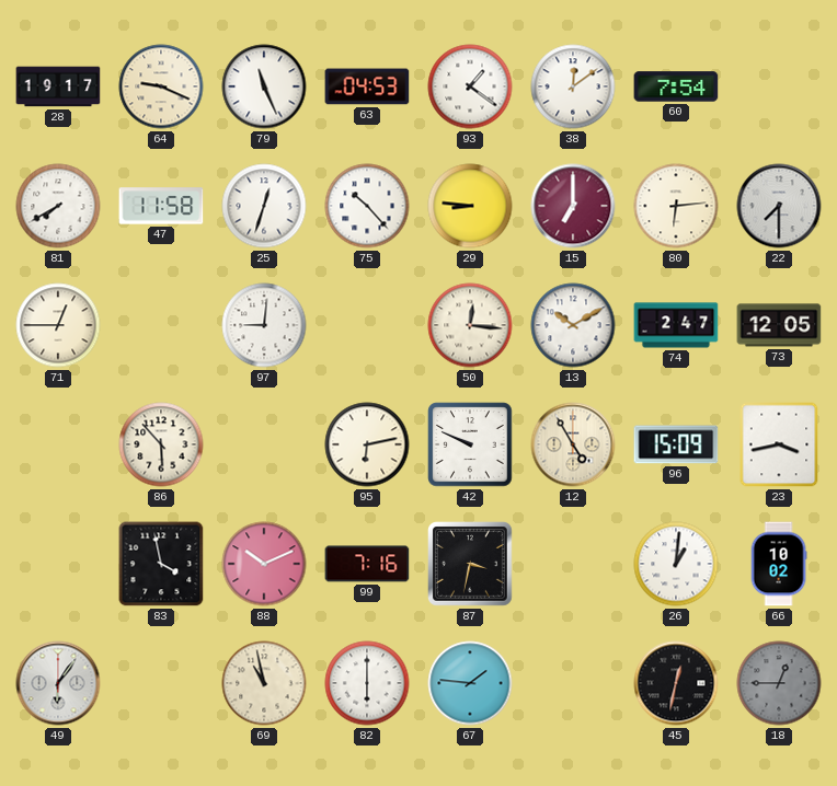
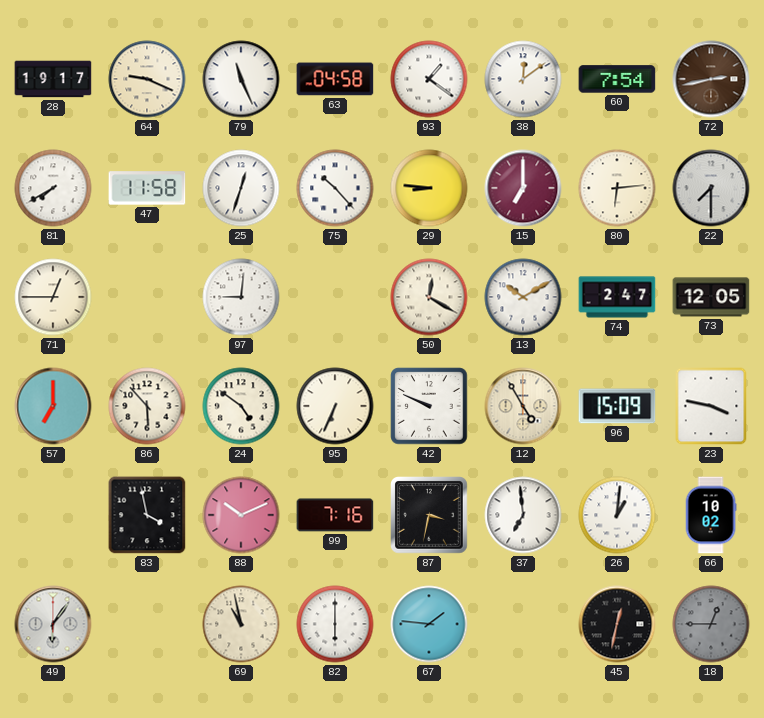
63: 04:53 -> 04:58 (335, 79)
72: none -> 2:43 (711, 79)
50: 12:16 -> 12:20 (429, 297)
57: none -> 7:00 (53, 406)
24: none -> 4:51 (241, 406)
95: 6:13 -> 6:34 (335, 406)
23: 3:43 -> 3:47 (711, 406)
37: none -> 6:59 (523, 515)
